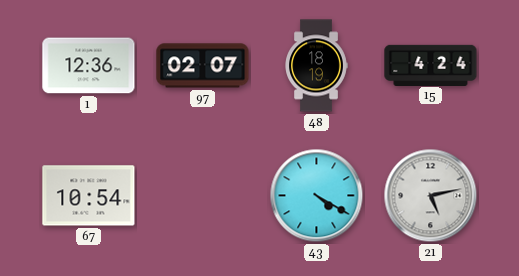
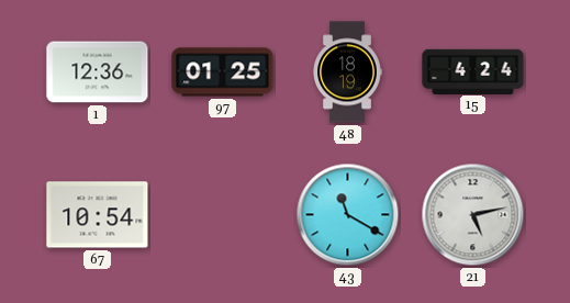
97: 02:07 -> 01:25 (223, 72)
43: 4:20 -> 11:20 (348, 215)
